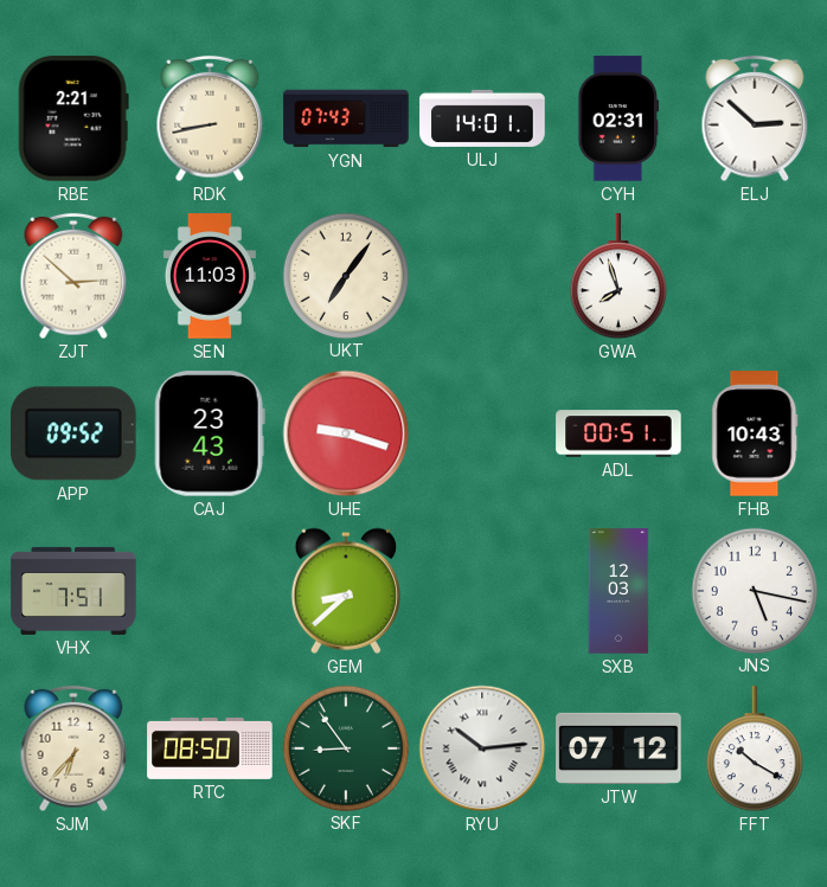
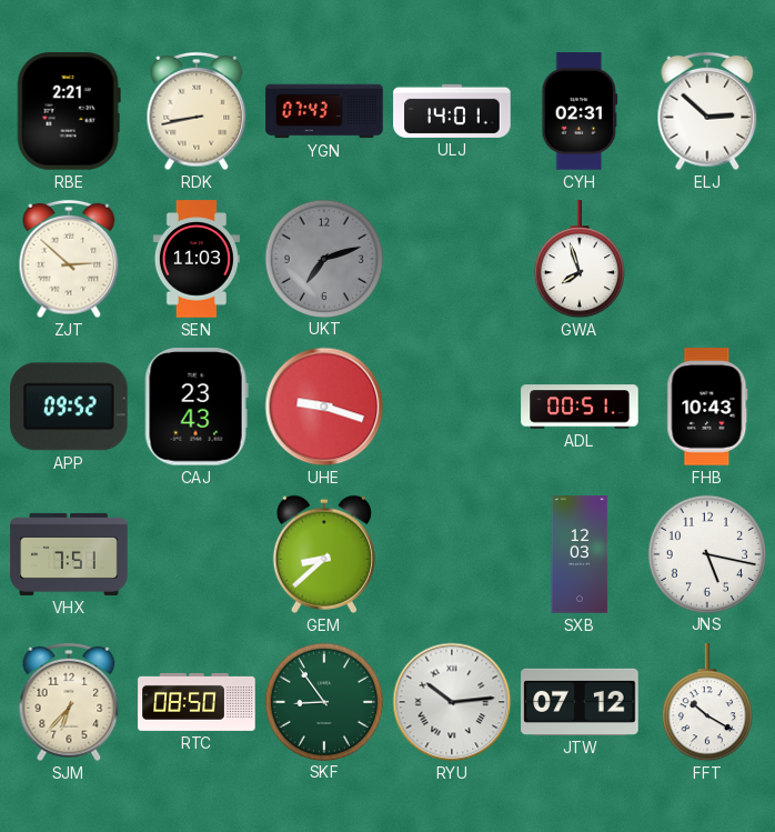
UKT: 7:06 -> 7:12 (323, 258)
UKT dial: cream -> grey (323, 258)
